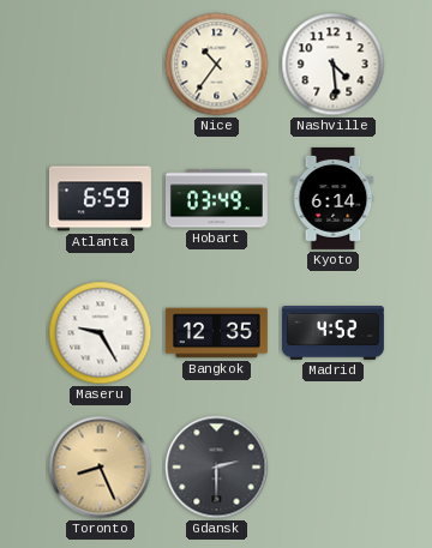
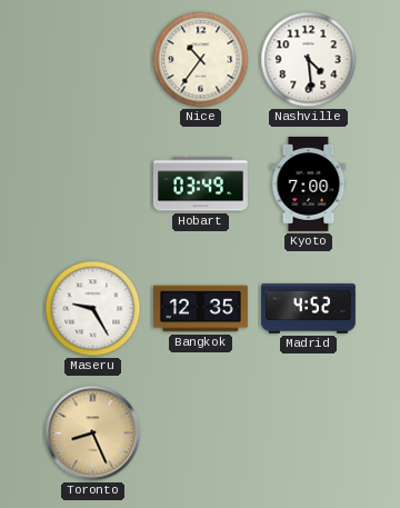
Atlanta: 6:59 -> none (100, 199)
Kyoto: 6:14 -> 7:00 (309, 183)
Gdansk: 2:30 -> none (217, 468)
